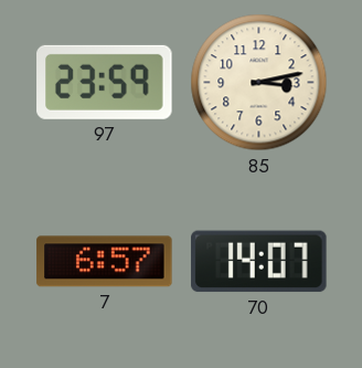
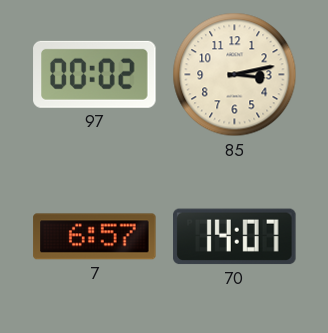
97: 23:59 -> 00:02 (95, 74)
